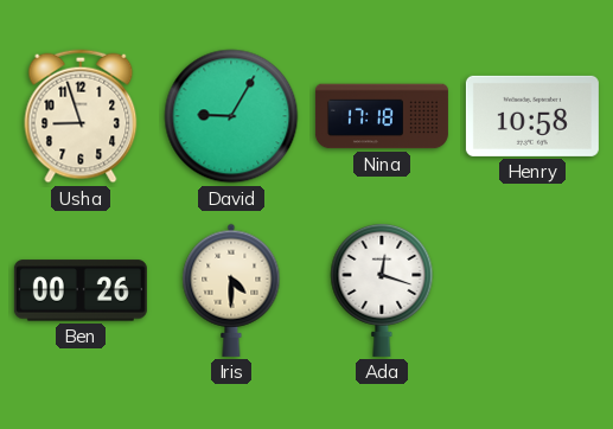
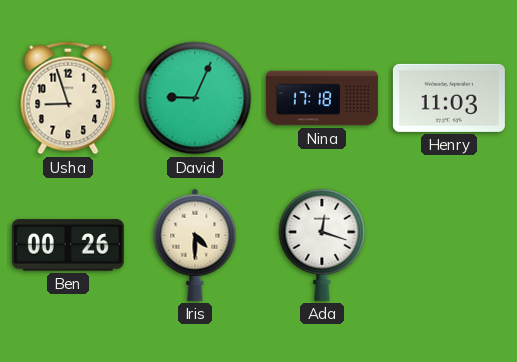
David: 9:05 -> 9:04 (195, 98)
Henry: 10:58 -> 11:03 (449, 98)
